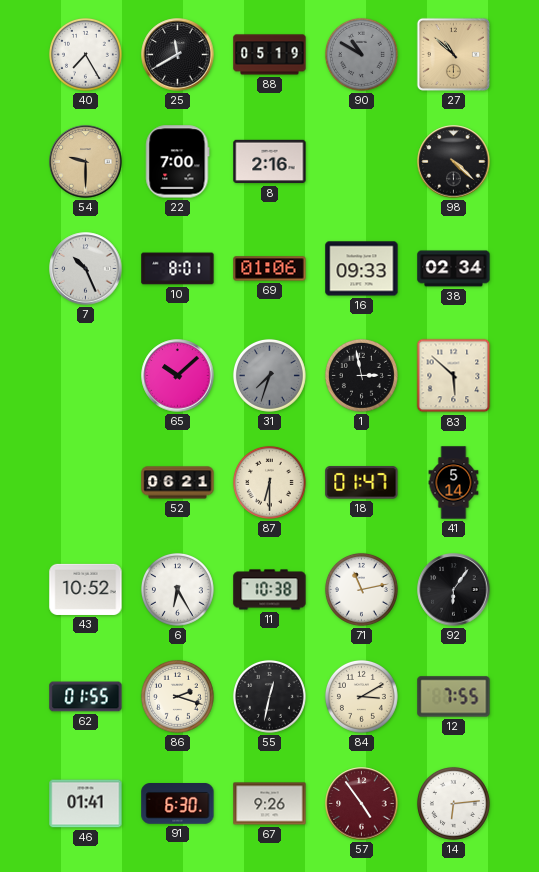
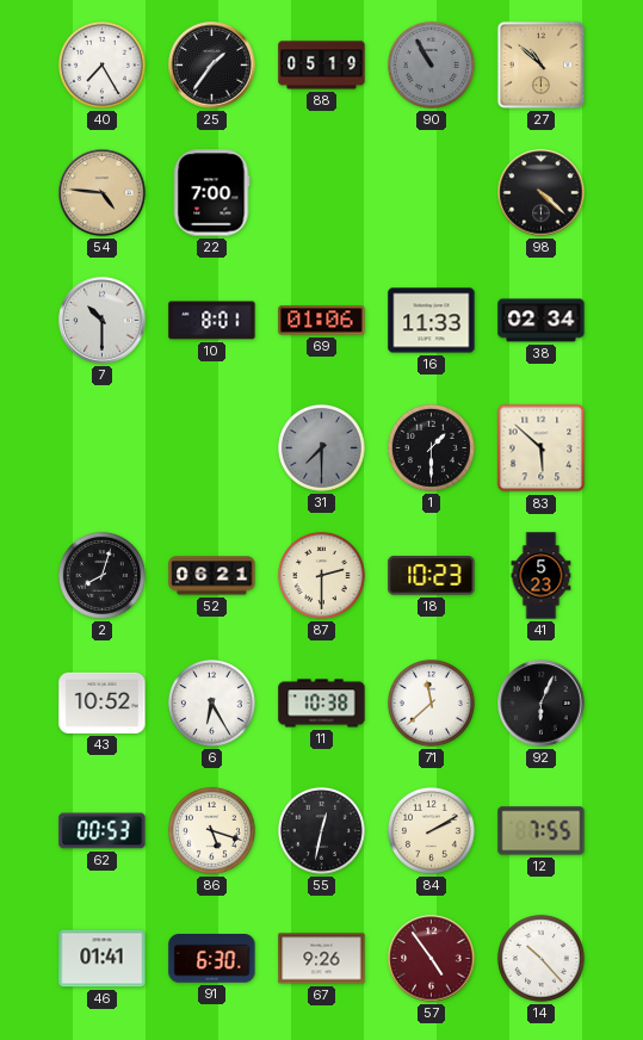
25: 11:40 -> 1:36 (212, 66)
90: 10:50 -> 10:55 (431, 64)
54: 9:30 -> 4:46 (103, 193)
8: 2:16 -> none (270, 162)
7: 10:26 -> 10:30 (103, 321)
16: 09:33 -> 11:33 (432, 321)
65: 10:08 -> none (178, 376)
31: 7:33 -> 7:30 (321, 447)
1: 2:58 -> 1:30 (431, 447)
2: none -> 8:03 (101, 575)
87: 6:30 -> 2:30 (321, 575)
18: 01:47 -> 10:23 (432, 576)
41: 5:14 -> 5:23 (542, 576)
71: 11:13 -> 11:38 (431, 702)
92: 6:06 -> 6:04 (542, 704)
62: 01:55 -> 00:53 (103, 831)
86: 2:18 -> 5:18 (211, 830)
84: 3:10 -> 2:10 (431, 830)
14: 6:14 -> 10:23 (540, 958)
